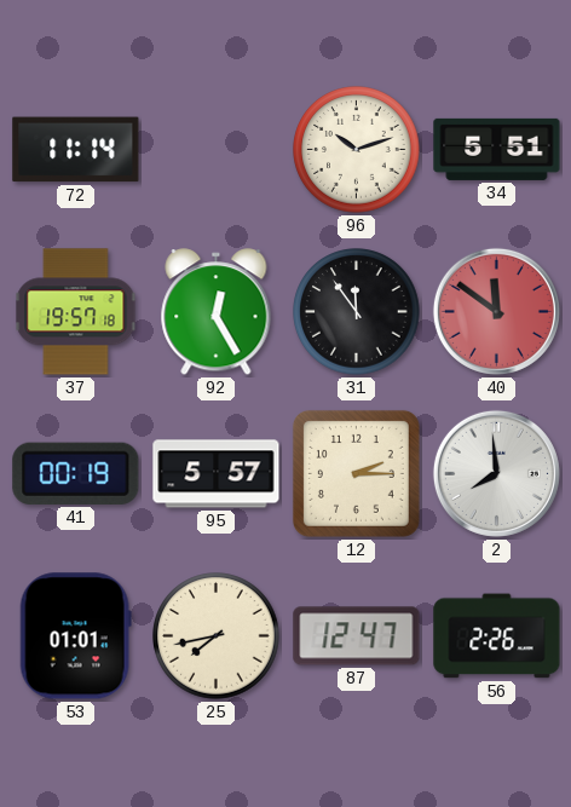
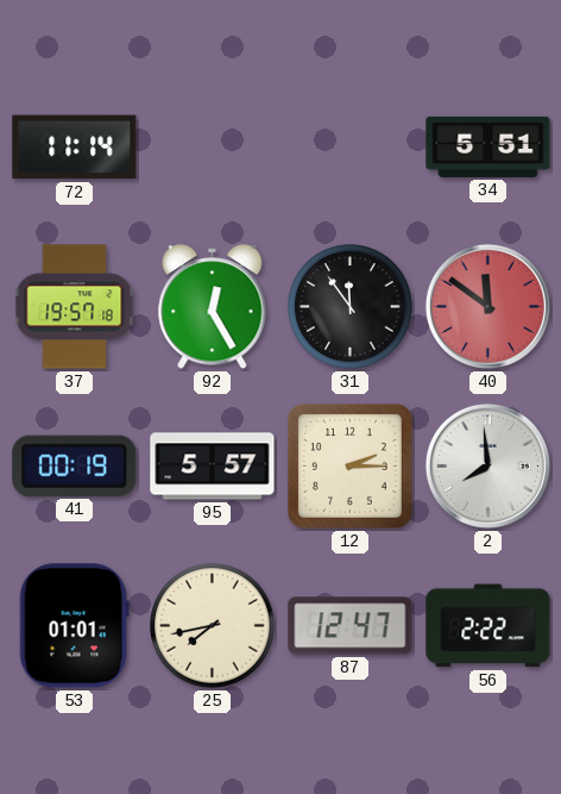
96: 10:12 -> none (357, 150)
56: 2:26 -> 2:22 (488, 626)
